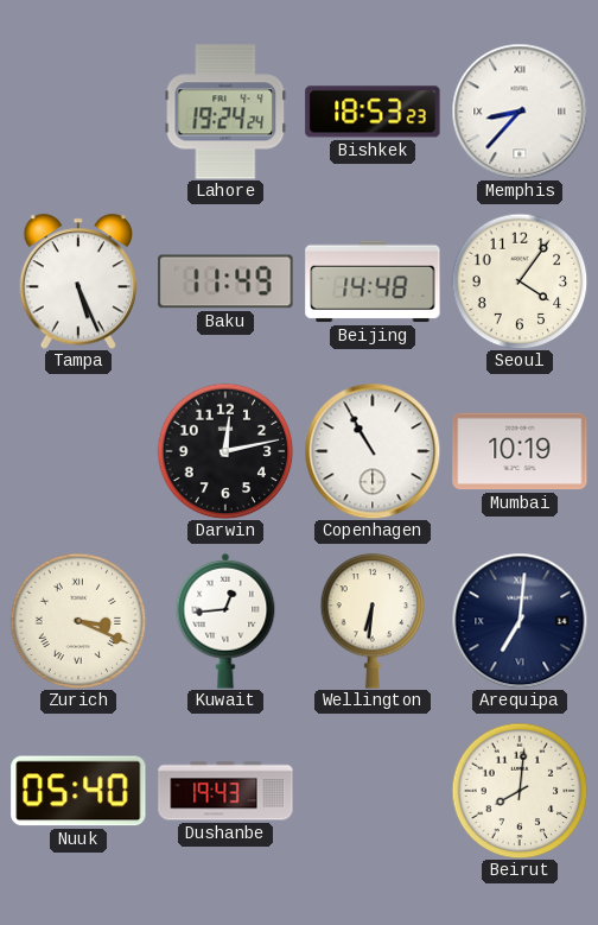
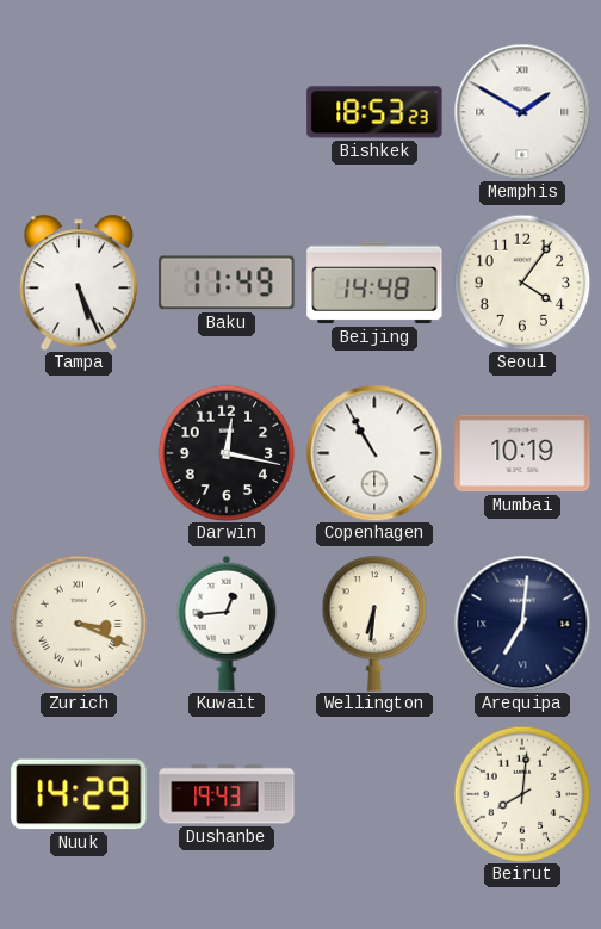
Lahore: 19:24 -> none (225, 112)
Memphis: 8:37 -> 1:50 (522, 112)
Darwin: 12:13 -> 12:17 (227, 453)
Nuuk: 05:40 -> 14:29 (79, 794)
